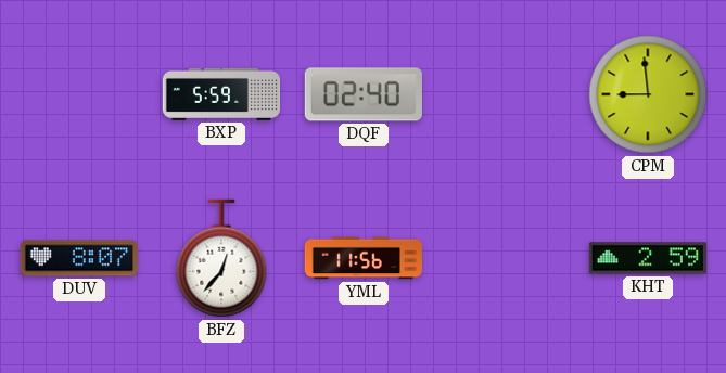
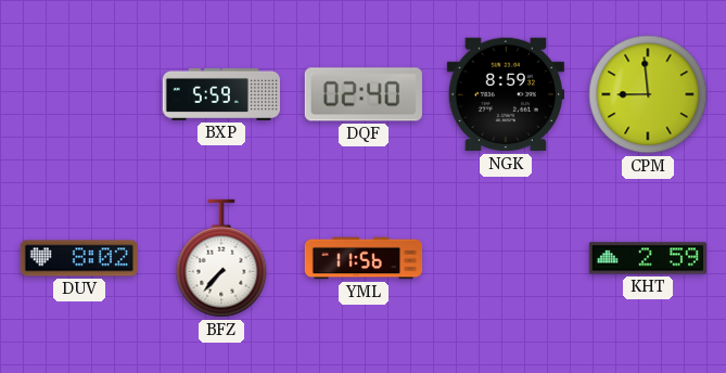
NGK: none -> 8:59 (506, 94)
DUV: 8:07 -> 8:02 (79, 258)
BFZ: 12:37 -> 7:37 (221, 258)
